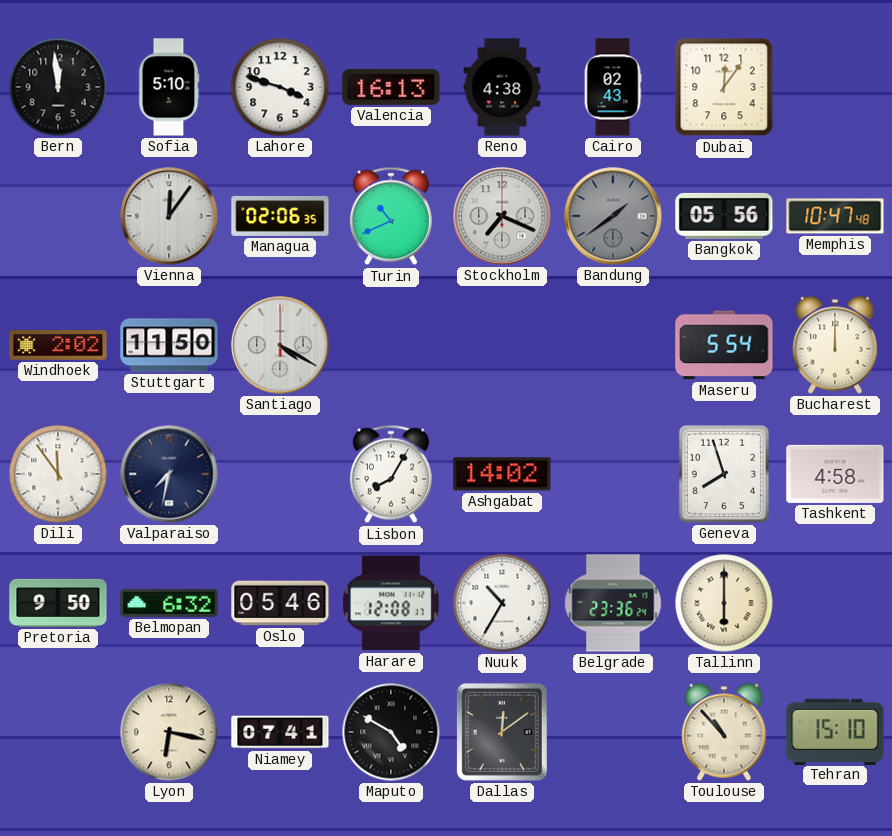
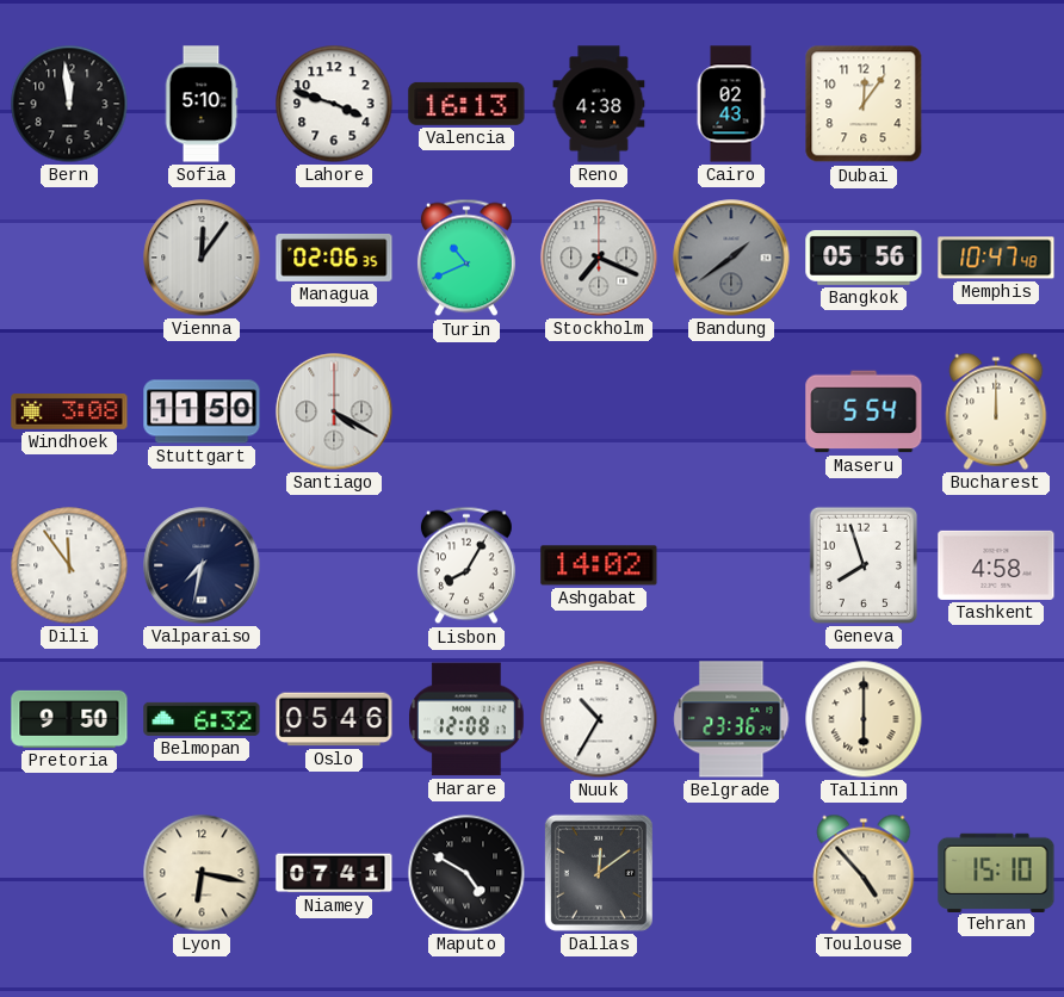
Windhoek: 2:02 -> 3:08 (69, 413)
Toulouse: 10:53 -> 4:53 (864, 873)
